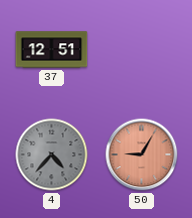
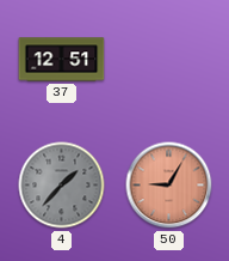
4: 4:37 -> 1:37 (62, 186)
